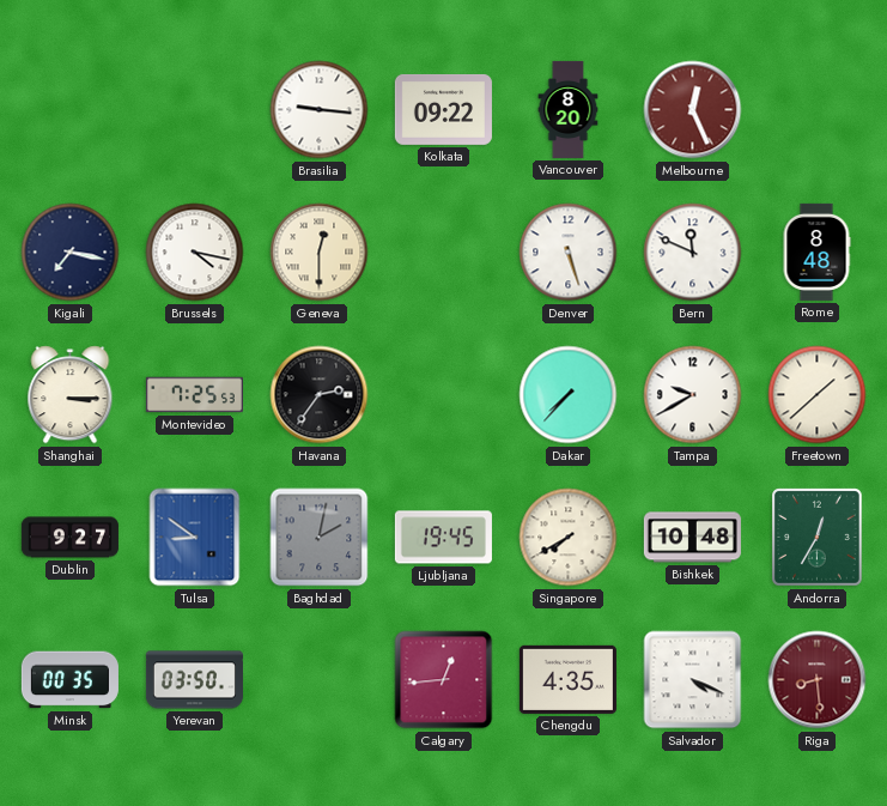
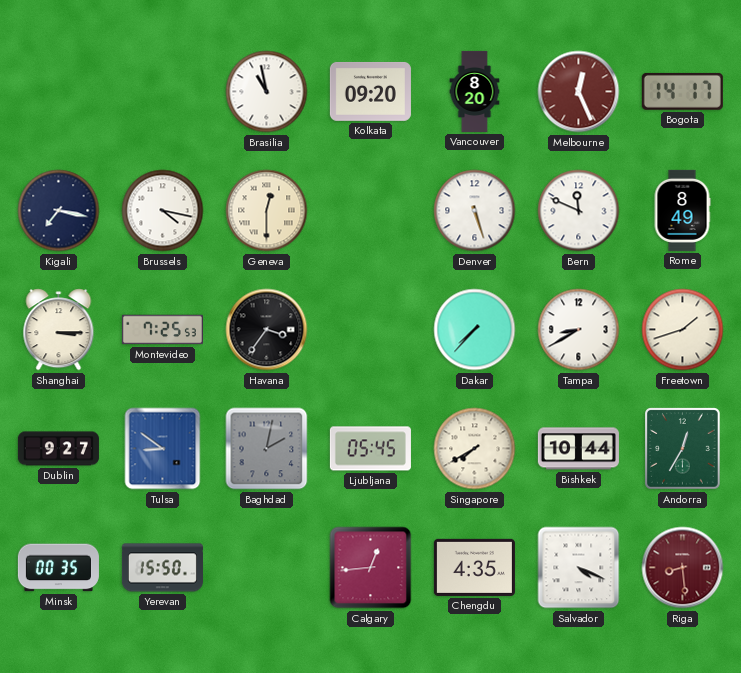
Brasilia: 9:16 -> 10:58 (267, 92)
Kolkata: 09:22 -> 09:20 (370, 91)
Bogota: none -> 14:17 (682, 91)
Rome: 8:48 -> 8:49 (682, 210)
Havana: 2:36 -> 3:36 (267, 330)
Tampa: 9:40 -> 8:40 (579, 330)
Freetown: 1:38 -> 1:42 (683, 330)
Ljubljana: 19:45 -> 05:45 (370, 449)
Bishkek: 10:48 -> 10:44 (578, 449)
Yerevan: 03:50 -> 15:50 (162, 568)
